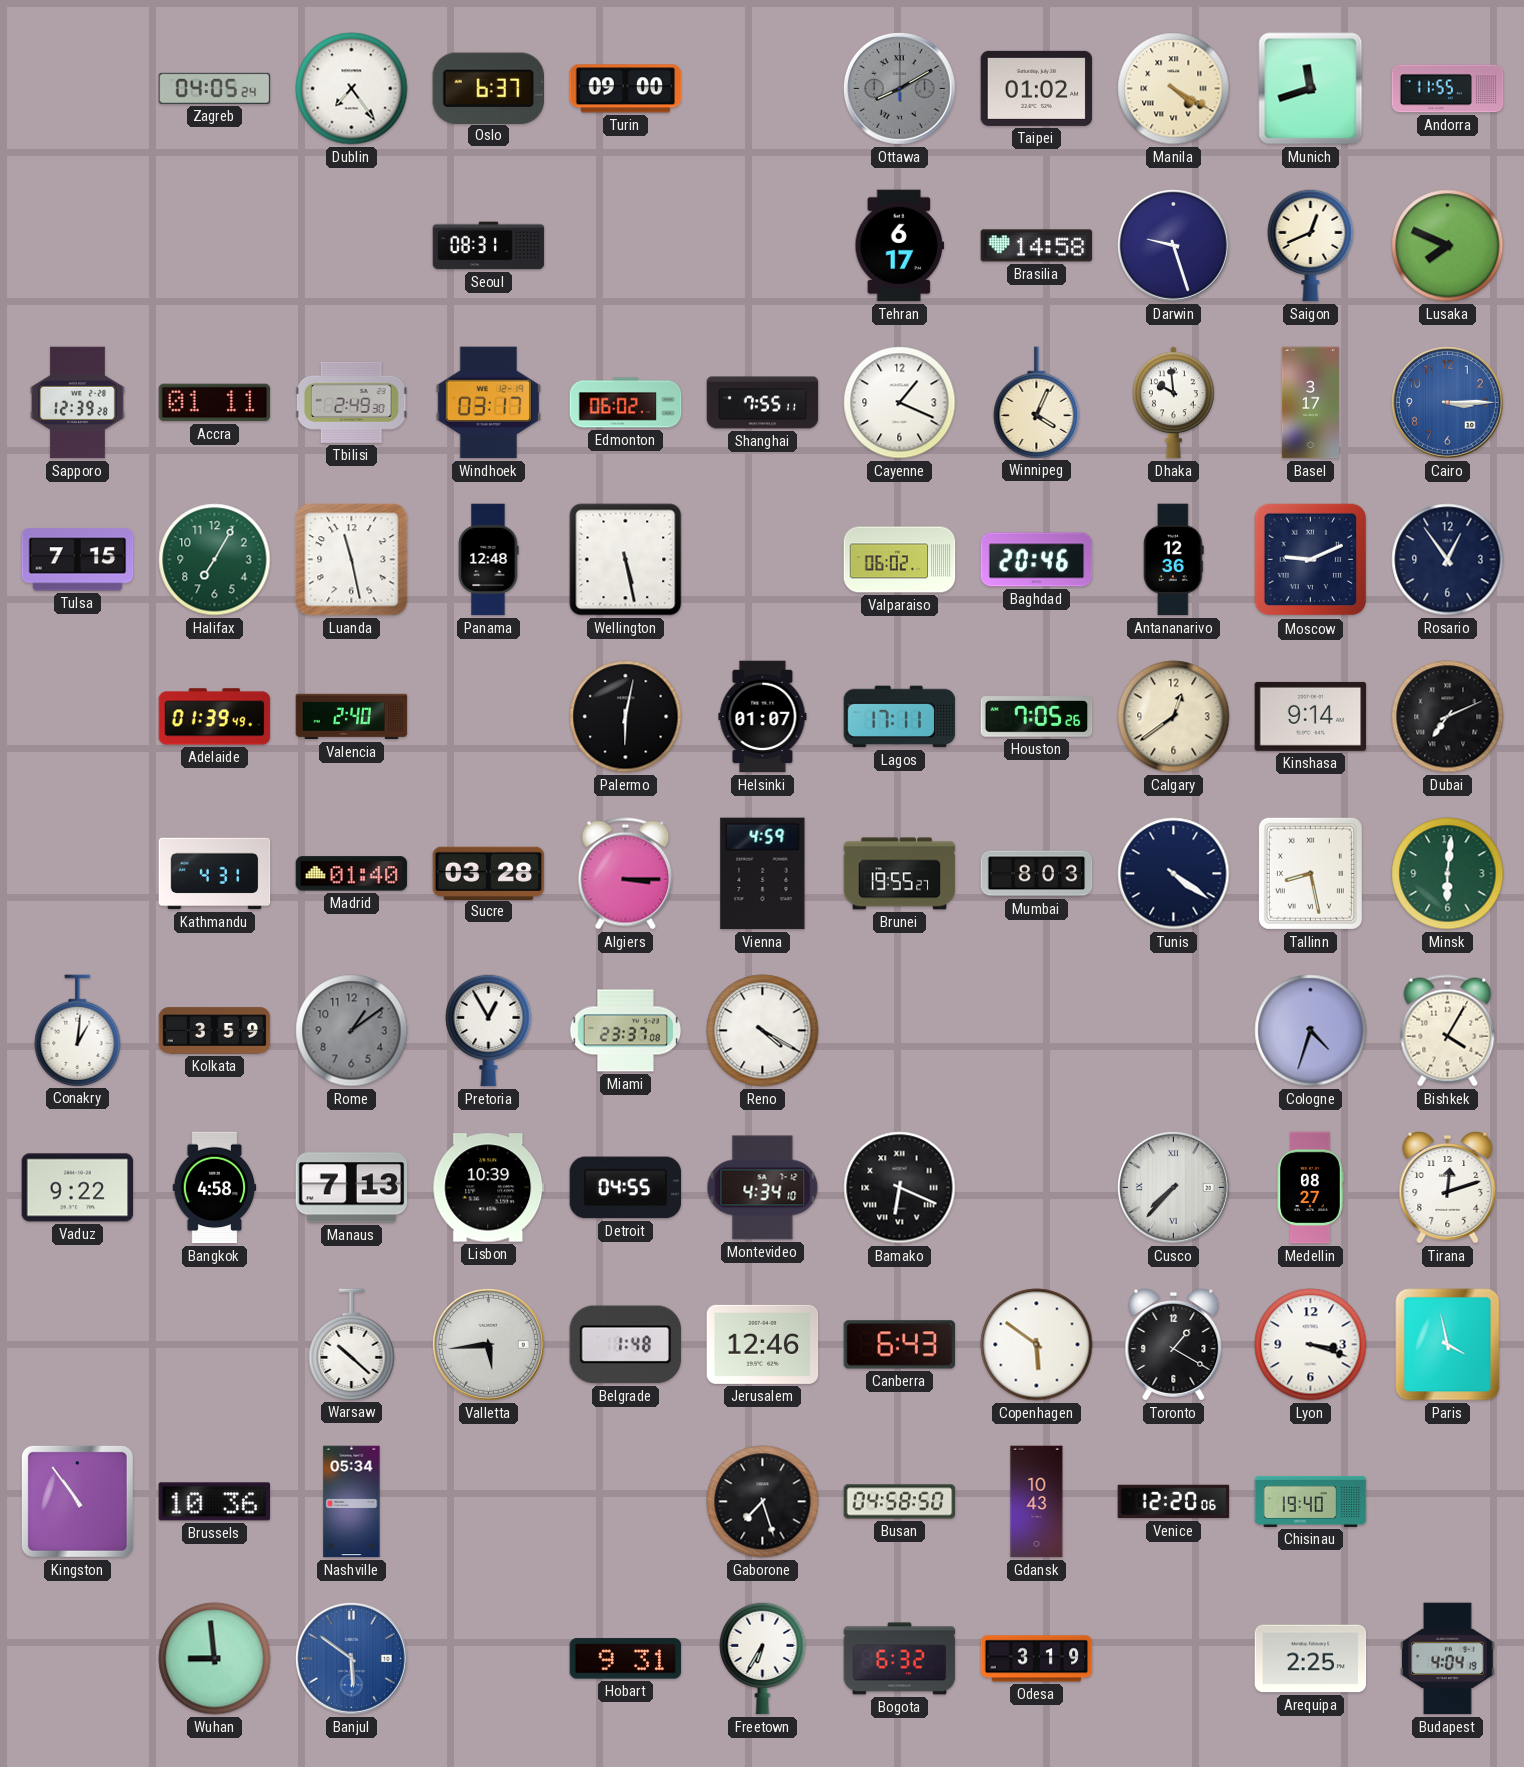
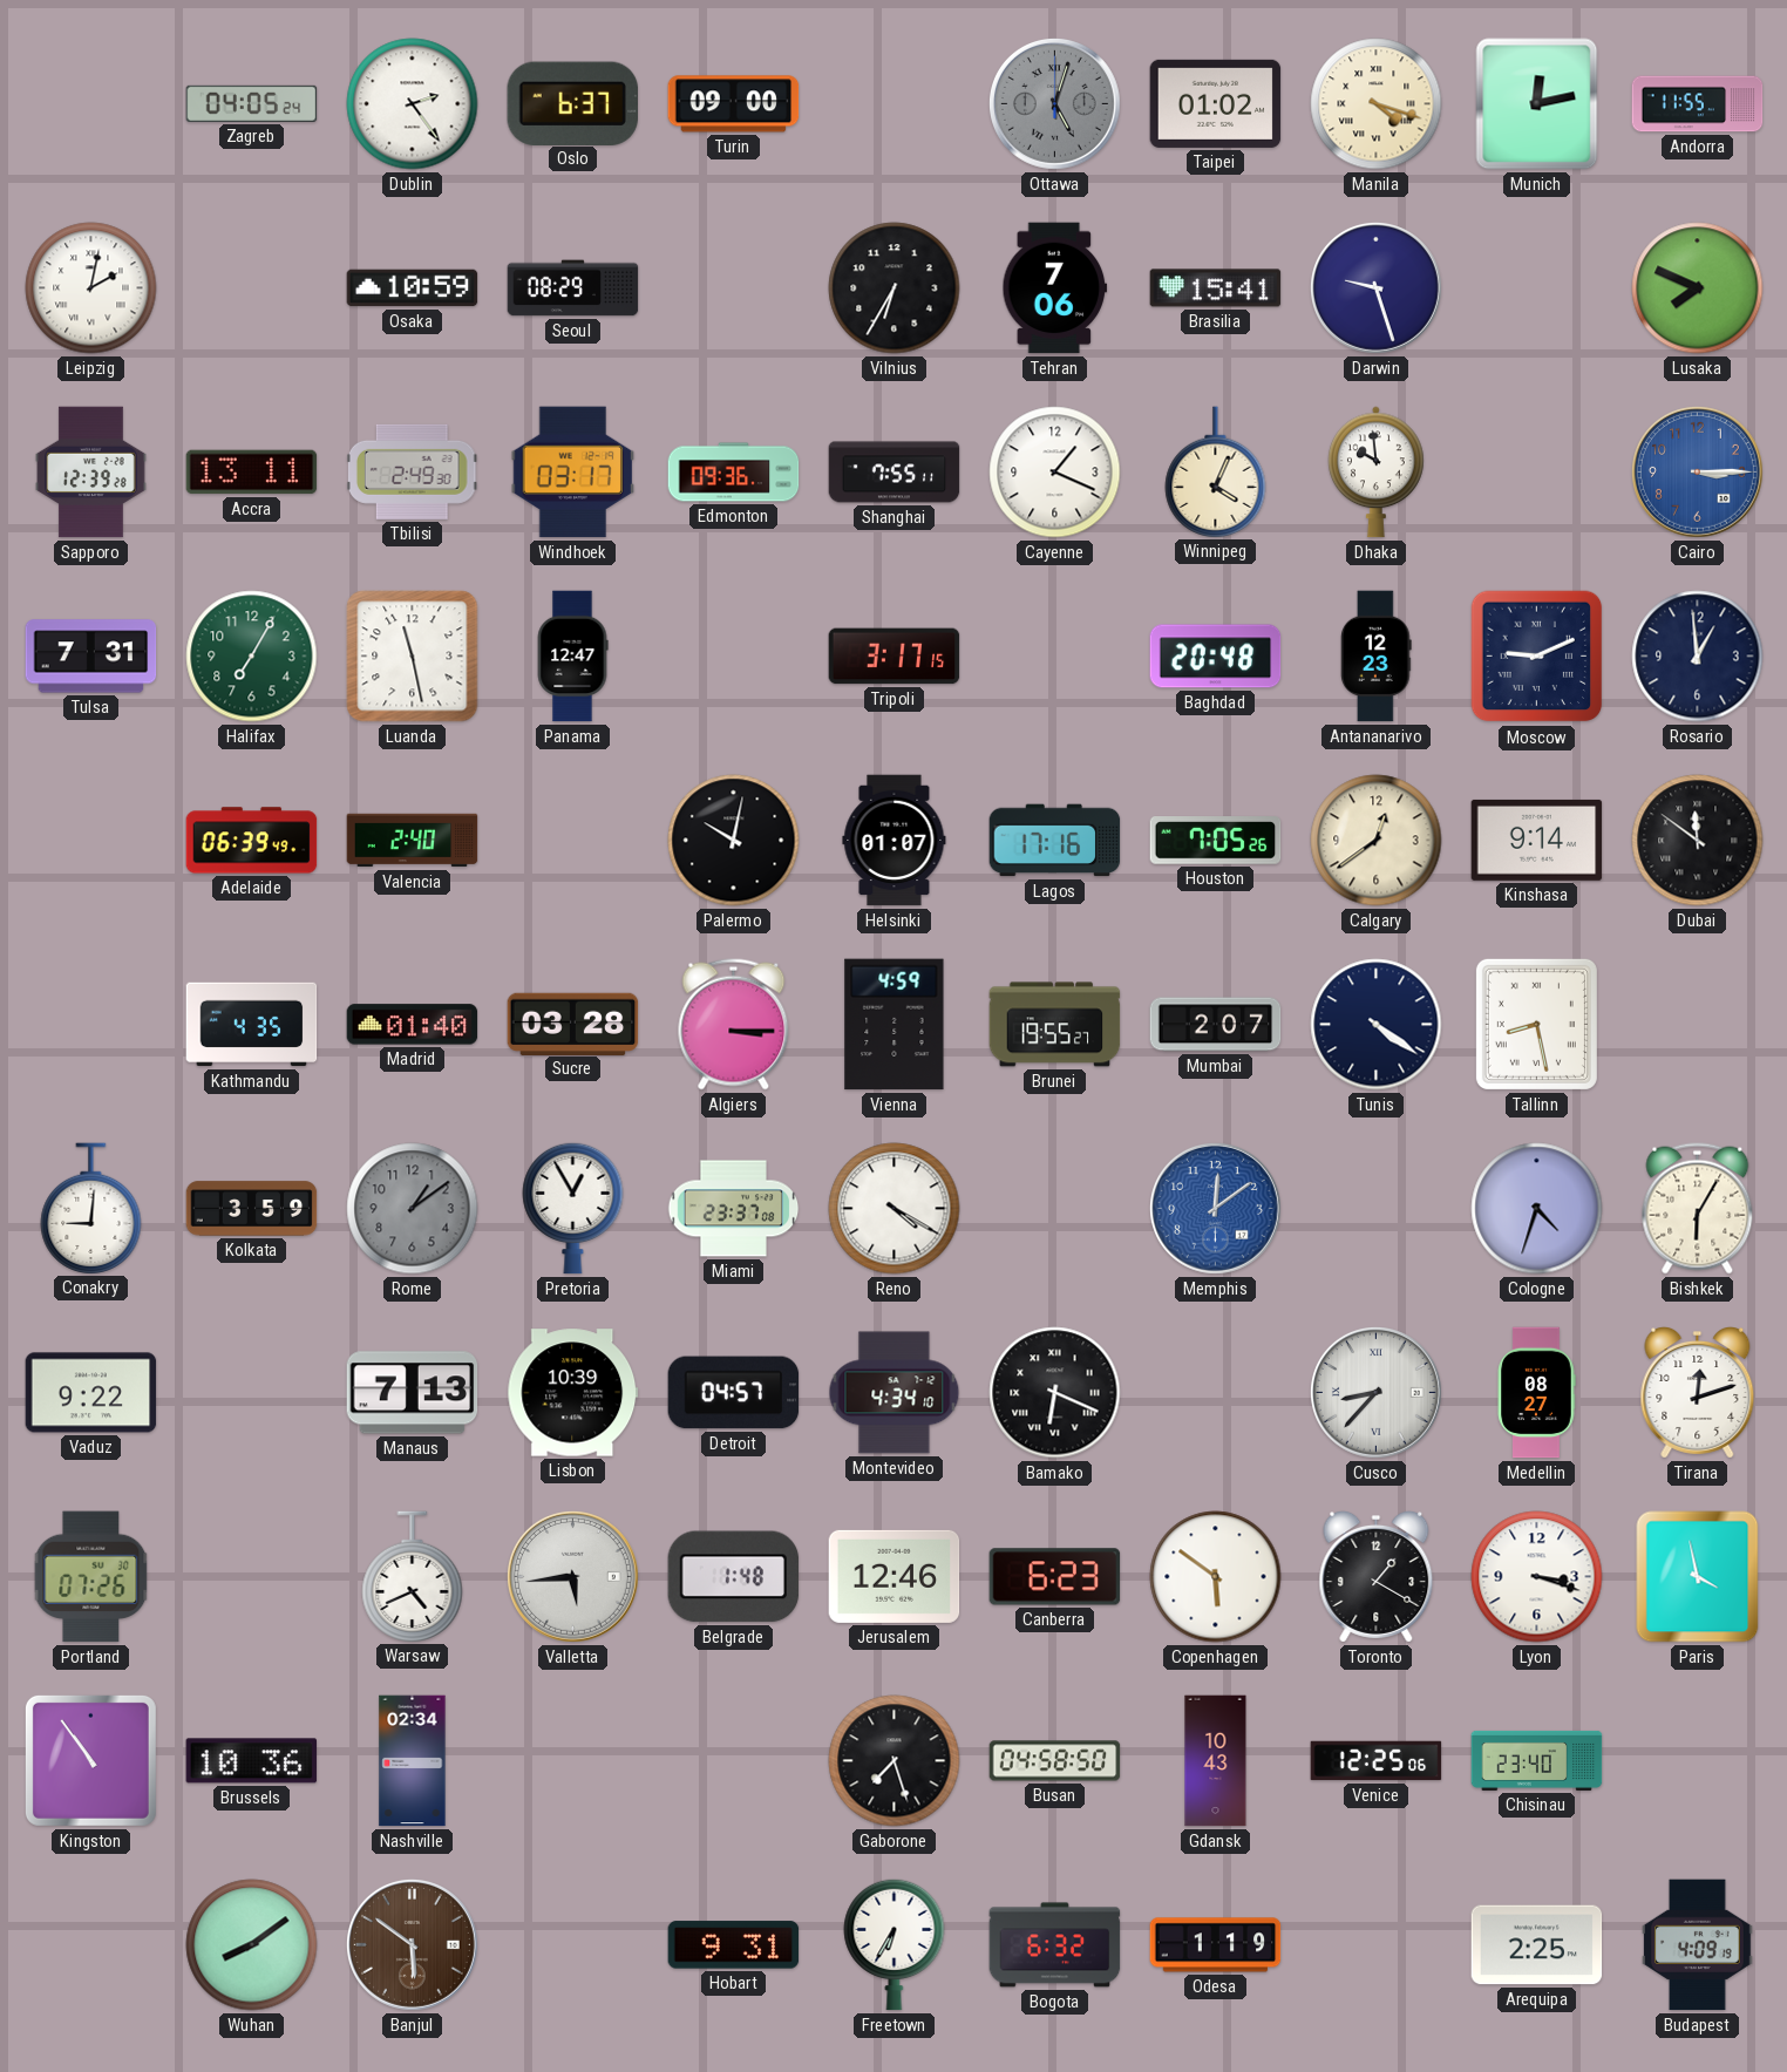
Dublin: 7:24 -> 2:24 (413, 104)
Ottawa: 8:10 -> 5:03 (1054, 103)
Manila: 4:20 -> 4:18 (1377, 104)
Munich: 11:42 -> 12:13 (1537, 104)
Leipzig: none -> 2:02 (91, 288)
Osaka: none -> 10:59 (413, 288)
Seoul: 08:31 -> 08:29 (573, 288)
Vilnius: none -> 6:35 (895, 288)
Tehran: 6:17 -> 7:06 (1055, 288)
Brasilia: 14:58 -> 15:41 (1216, 288)
Saigon: 12:41 -> none (1311, 245)
Accra: 01:11 -> 13:11 (252, 473)
Edmonton: 06:02 -> 09:36 (734, 473)
Basel: 3:17 -> none (1310, 403)
Tulsa: 7:15 -> 7:31 (91, 657)
Panama: 12:48 -> 12:47 (572, 657)
Wellington: 5:28 -> none (626, 560)
Tripoli: none -> 3:17 (895, 657)
Valparaiso: 06:02 -> none (900, 560)
Baghdad: 20:46 -> 20:48 (1216, 657)
Antananarivo: 12:36 -> 12:23 (1377, 657)
Rosario: 12:54 -> 12:59 (1698, 657)
Adelaide: 01:39 -> 06:39 (252, 841)
Palermo: 6:02 -> 10:02 (734, 841)
Lagos: 17:11 -> 17:16 (1055, 841)
Dubai: 7:11 -> 11:51 (1698, 841)
Kathmandu: 4:31 -> 4:35 (252, 1025)
Mumbai: 8:03 -> 2:07 (1216, 1025)
Minsk: 6:01 -> none (1448, 874)
Conakry: 1:01 -> 9:01 (91, 1208)
Memphis: none -> 12:09 (1215, 1208)
Bishkek: 4:05 -> 6:05 (1698, 1209)
Bangkok: 4:58 -> none (215, 1188)
Detroit: 04:55 -> 04:57 (734, 1393)
Cusco: 7:37 -> 8:37 (1375, 1392)
Portland: none -> 07:26 (91, 1577)
Warsaw: 10:22 -> 4:41 (413, 1576)
Canberra: 6:43 -> 6:23 (1055, 1577)
Nashville: 05:34 -> 02:34 (413, 1761)
Venice: 12:20 -> 12:25 (1377, 1761)
Chisinau: 19:40 -> 23:40 (1537, 1760)
Wuhan: 8:59 -> 8:09 (252, 1945)
Banjul dial: blue -> brown (412, 1944)
Odesa: 3:19 -> 1:19 (1216, 1945)
Budapest: 4:04 -> 4:09 (1698, 1945)
